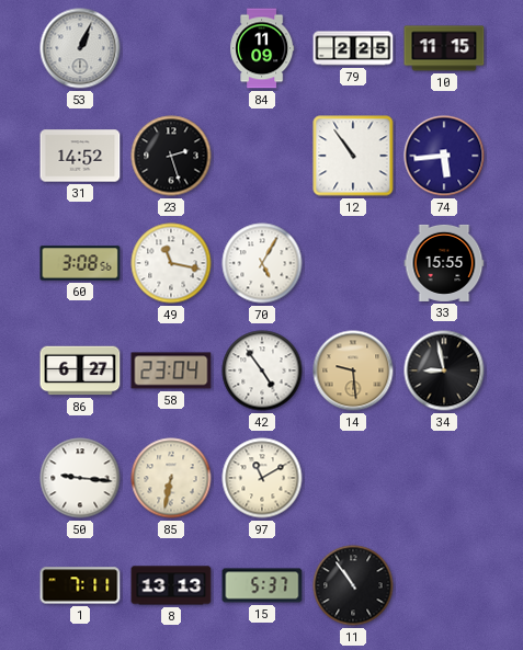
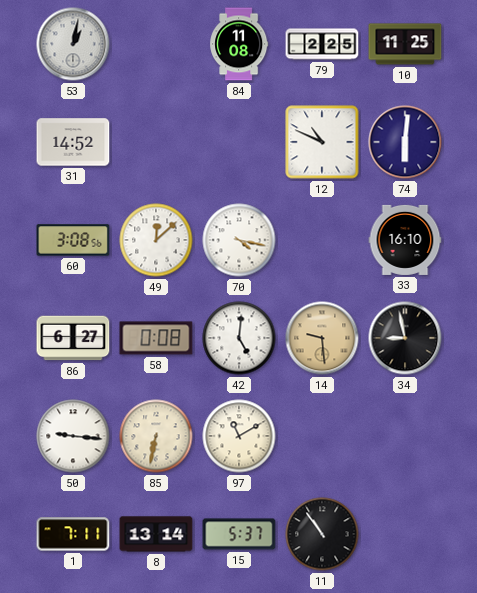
53: 1:04 -> 1:02 (73, 44)
84: 11:09 -> 11:08 (239, 44)
10: 11:15 -> 11:25 (405, 44)
23: 2:27 -> none (171, 156)
12: 10:54 -> 10:49 (322, 142)
74: 5:44 -> 6:01 (405, 142)
49: 11:17 -> 12:08 (156, 240)
70: 5:05 -> 4:17 (239, 240)
33: 15:55 -> 16:10 (405, 240)
58: 23:04 -> 0:08 (156, 338)
42: 4:54 -> 5:01 (239, 338)
8: 13:13 -> 13:14 (156, 534)
